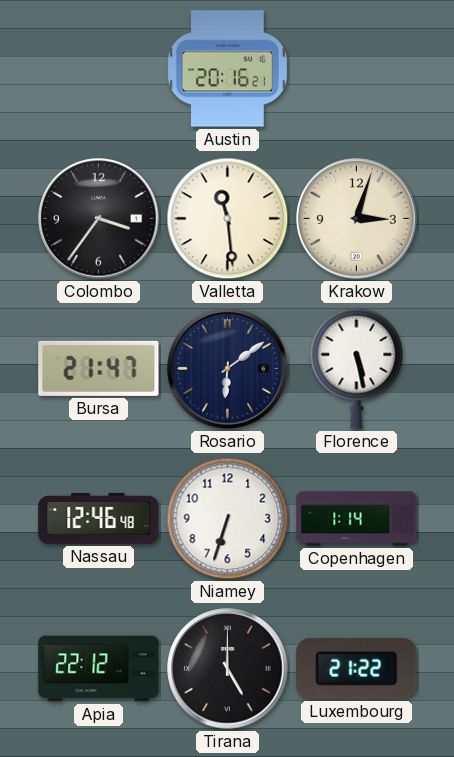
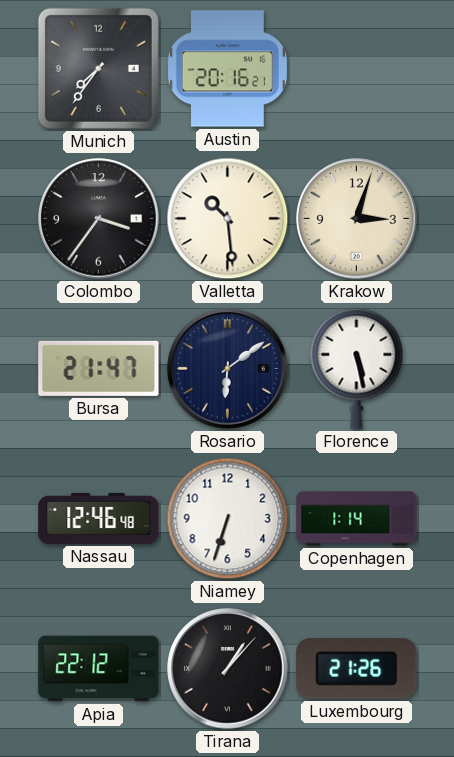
Munich: none -> 7:36 (98, 68)
Valletta: 11:29 -> 10:29 (228, 219)
Tirana: 5:00 -> 1:07 (228, 669)
Luxembourg: 21:22 -> 21:26 (357, 668)
